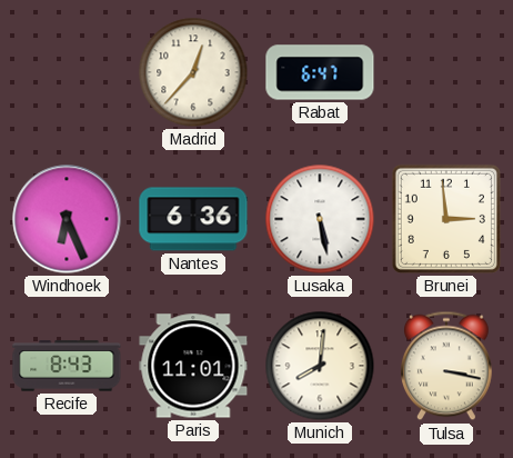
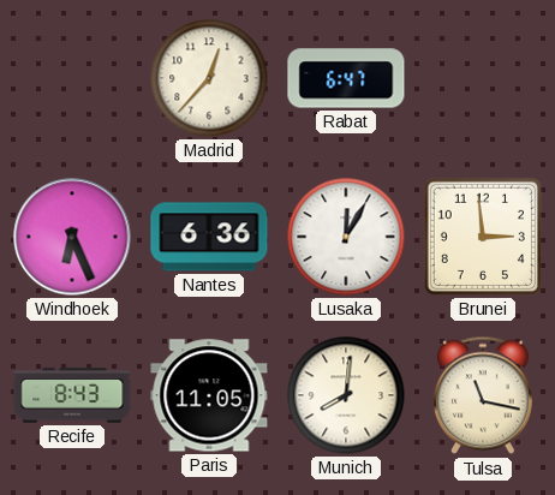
Lusaka: 5:28 -> 12:05 (346, 237)
Paris: 11:01 -> 11:05 (209, 395)
Tulsa: 3:17 -> 11:17 (483, 395)
